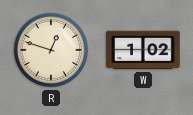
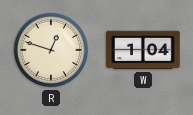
W: 1:02 -> 1:04 (143, 50)
